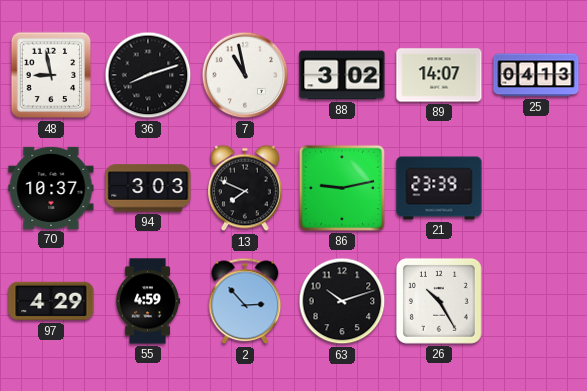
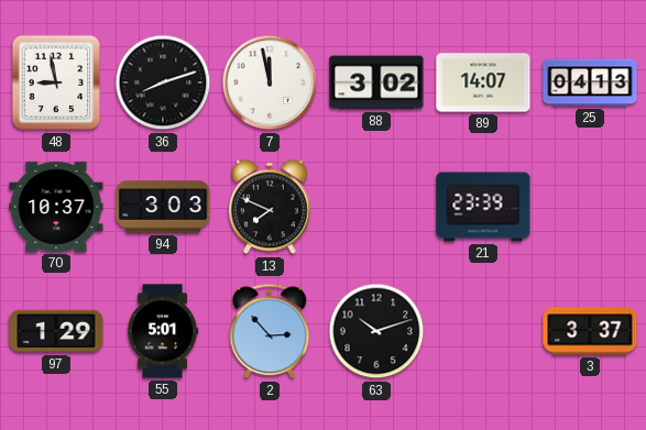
7: 10:58 -> 11:58 (270, 82)
86: 9:13 -> none (342, 188)
97: 4:29 -> 1:29 (56, 331)
55: 4:59 -> 5:01 (163, 331)
26: 10:25 -> none (439, 301)
3: none -> 3:37 (590, 331)
